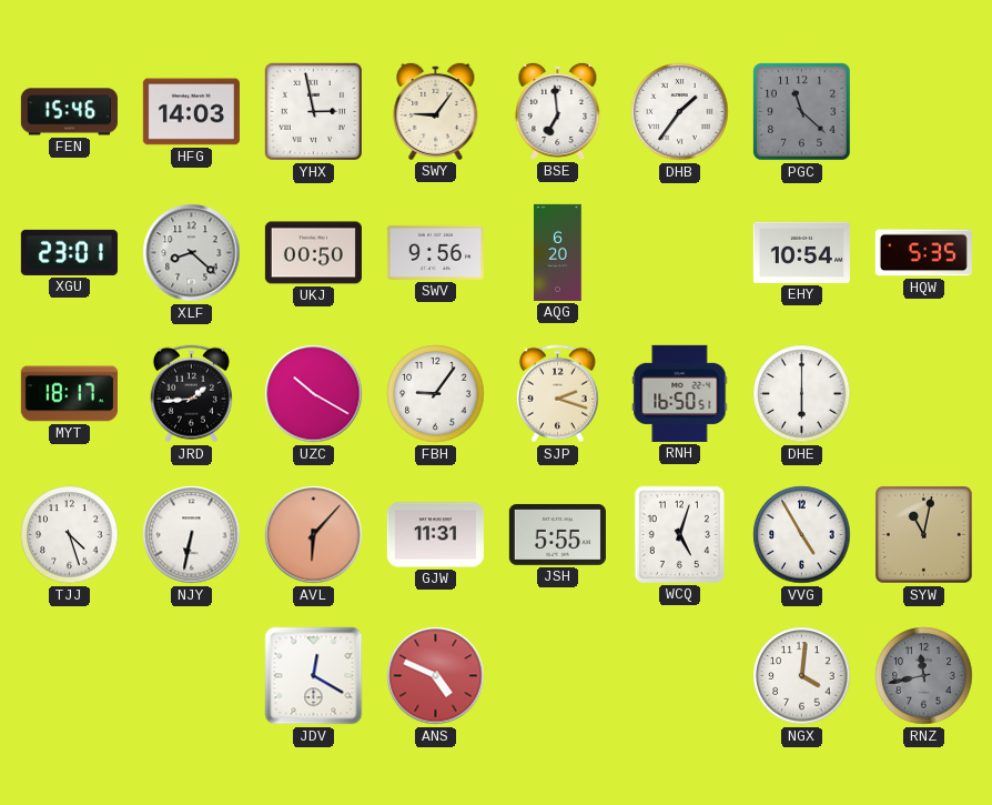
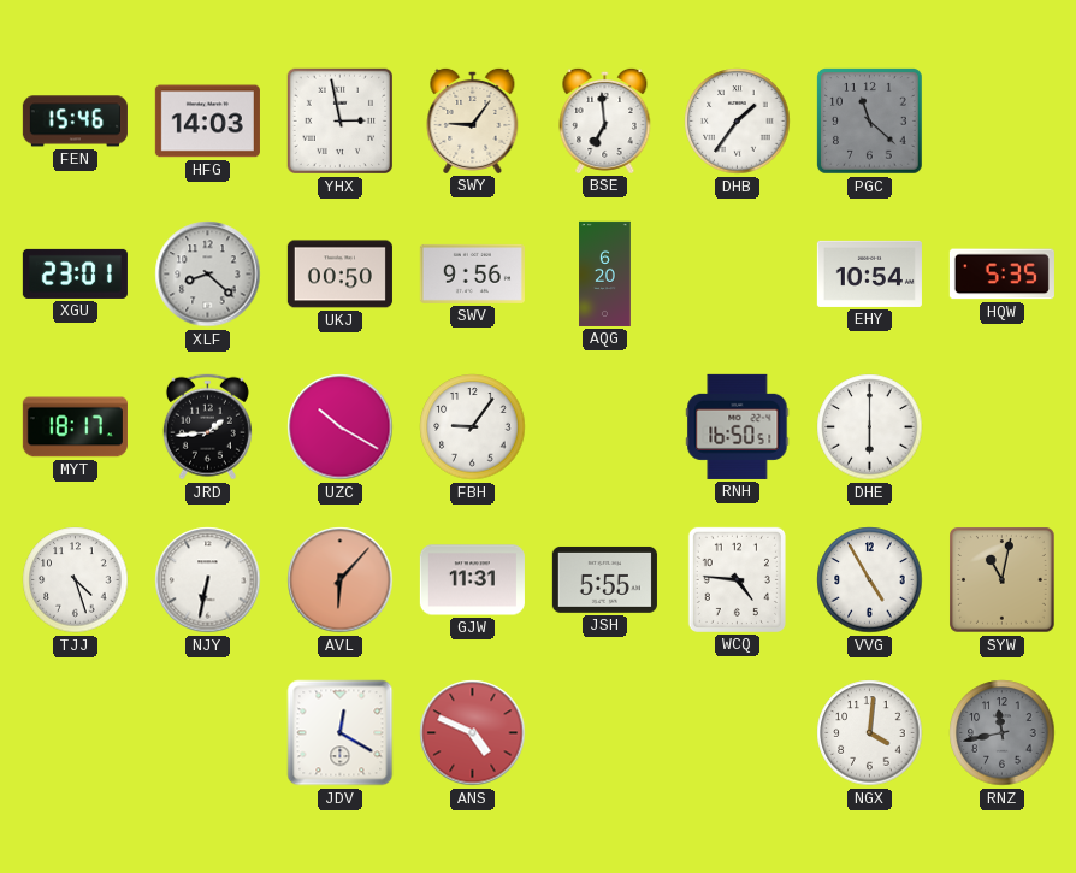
SJP: 2:18 -> none (557, 394)
WCQ: 5:03 -> 4:46 (737, 579)
